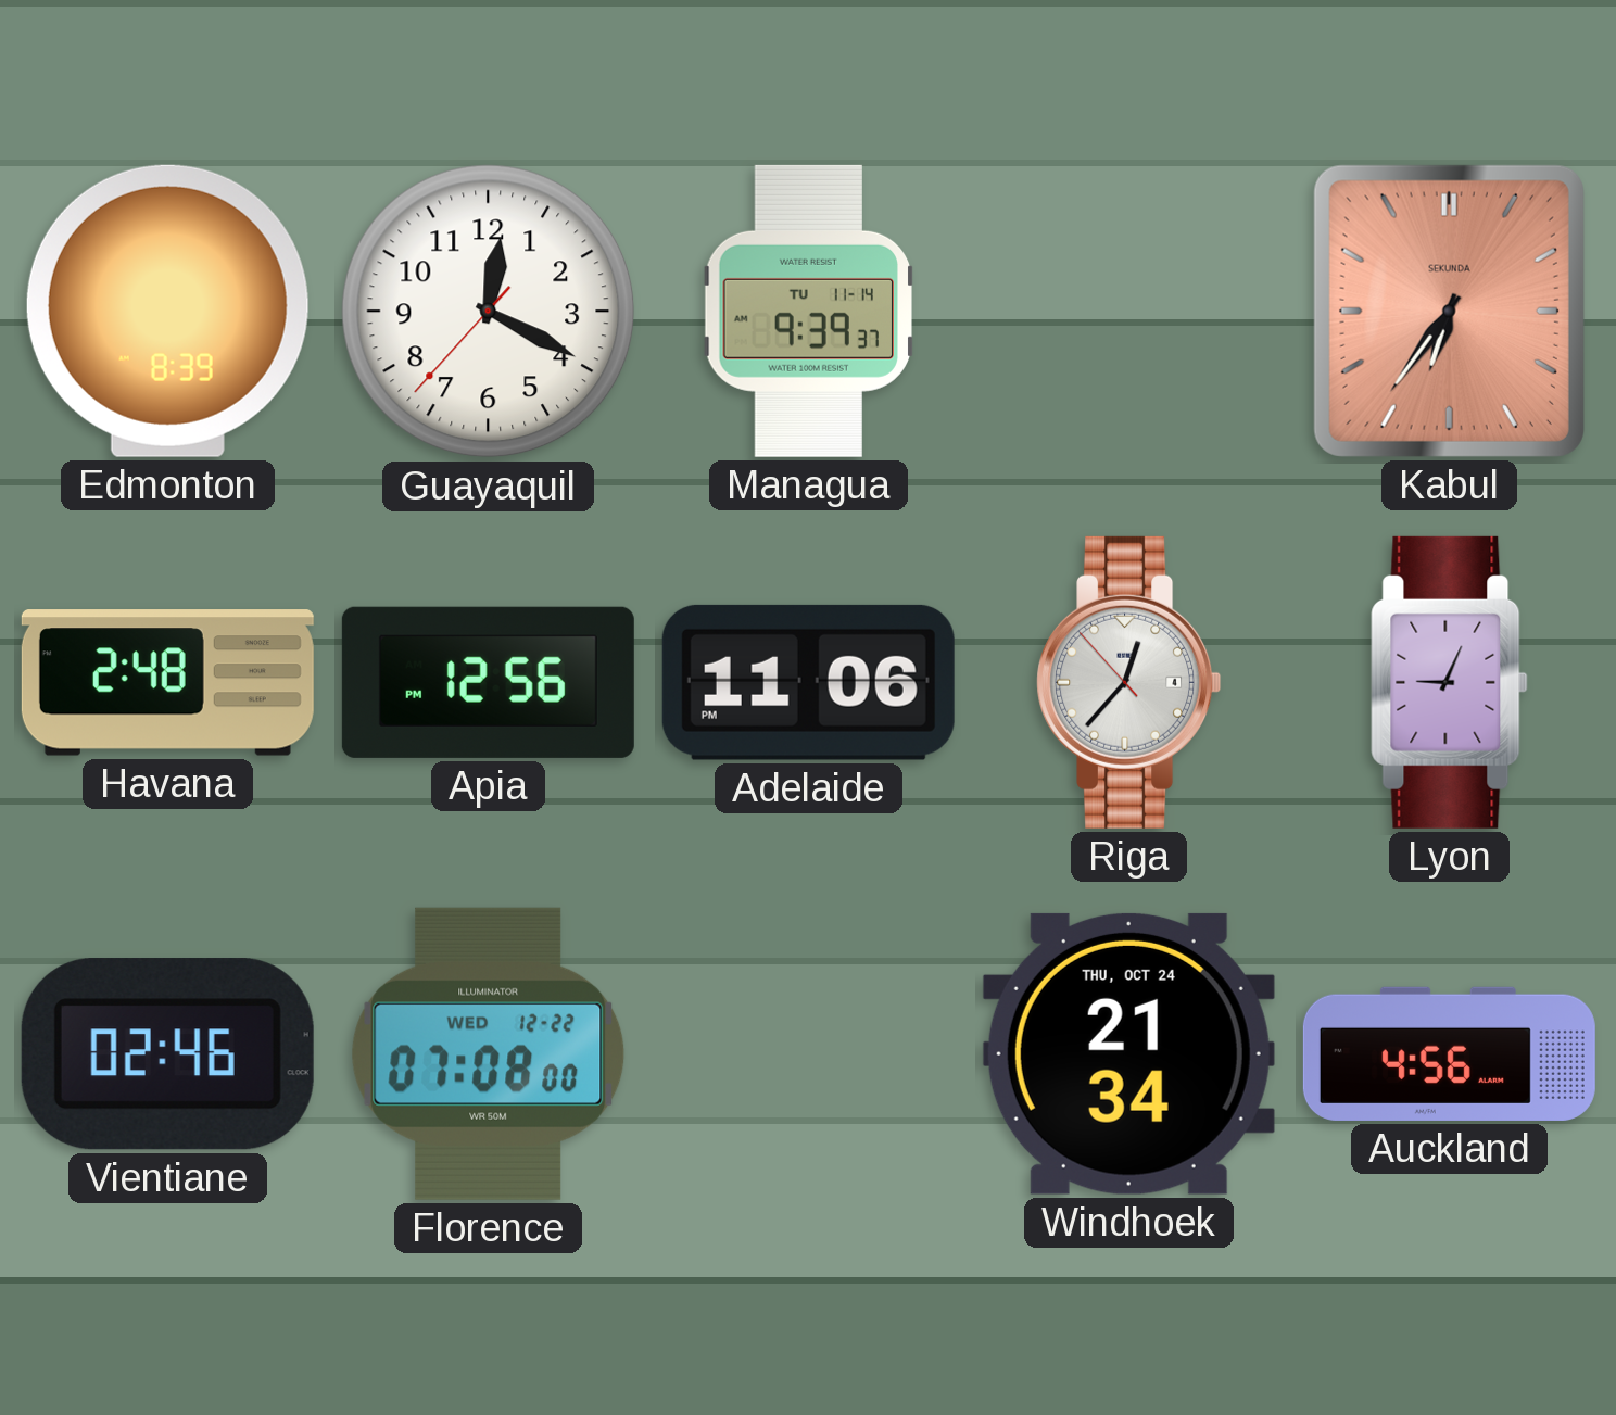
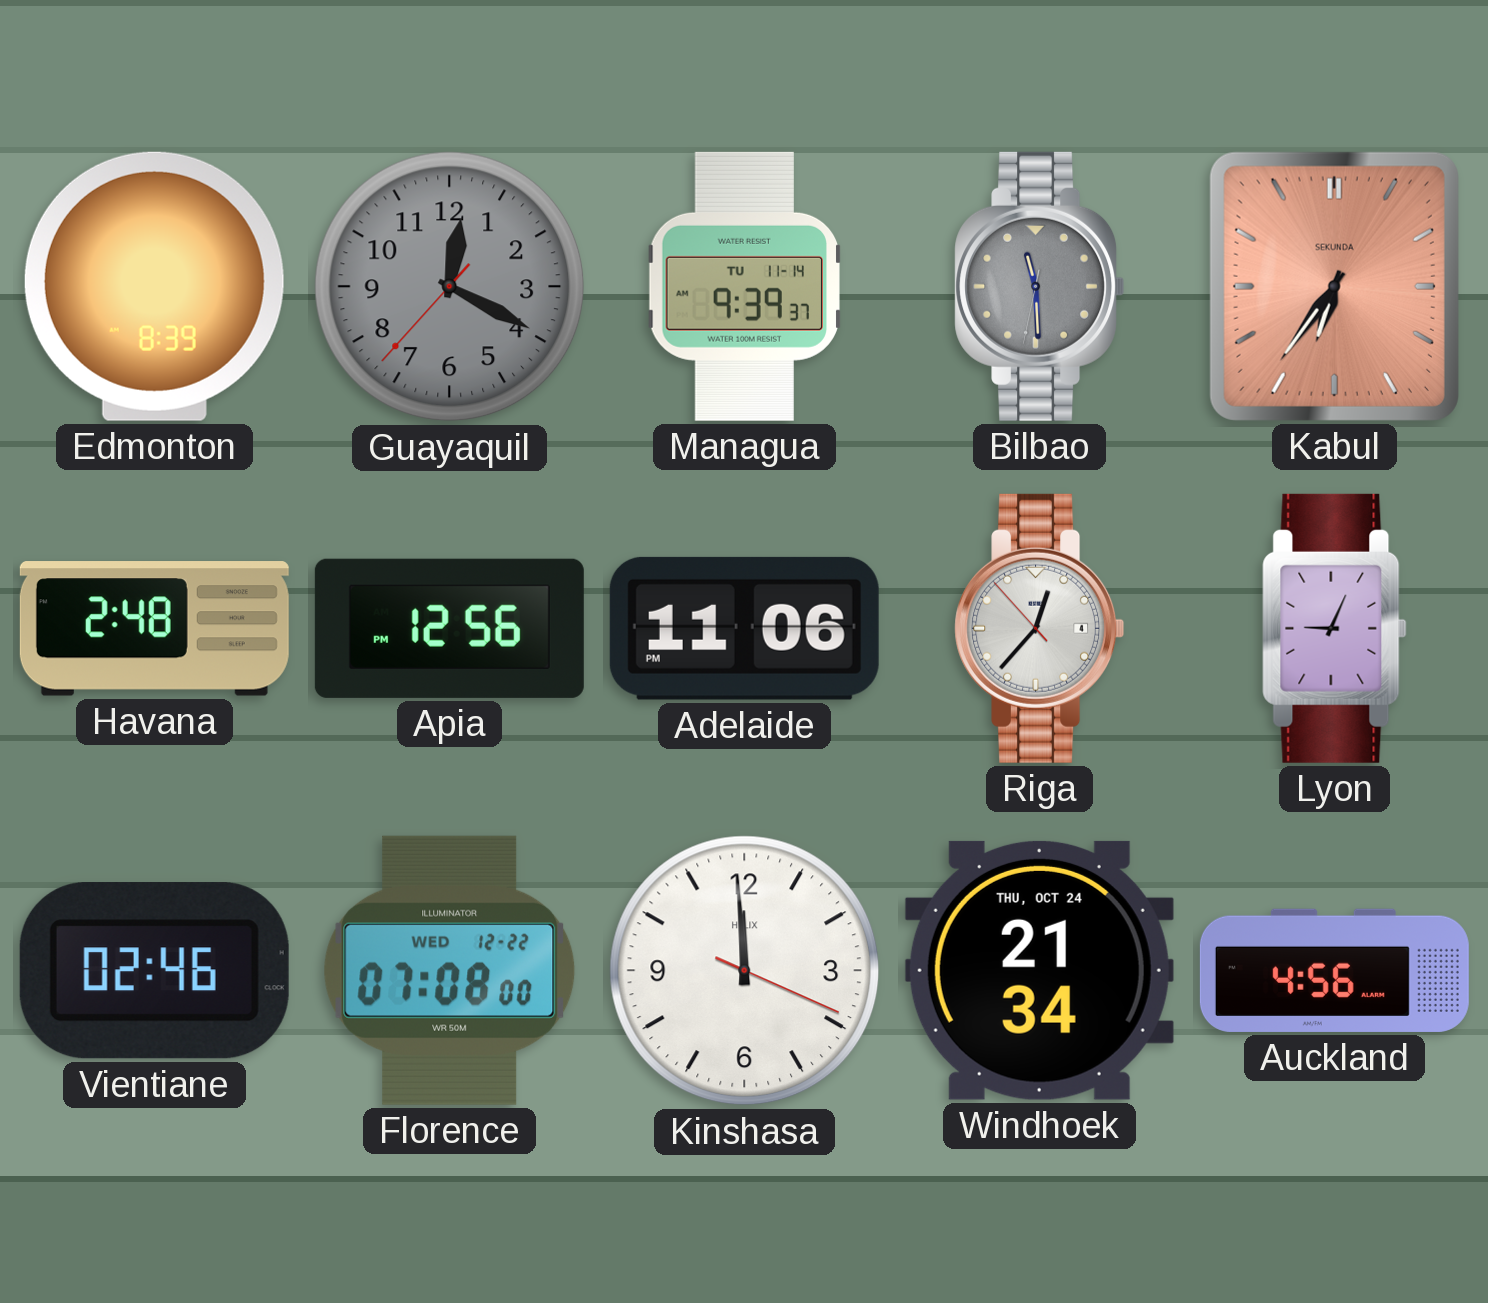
Guayaquil dial: white -> grey (450, 287)
Bilbao: none -> 11:29 (1040, 286)
Kinshasa: none -> 11:59 (745, 971)
